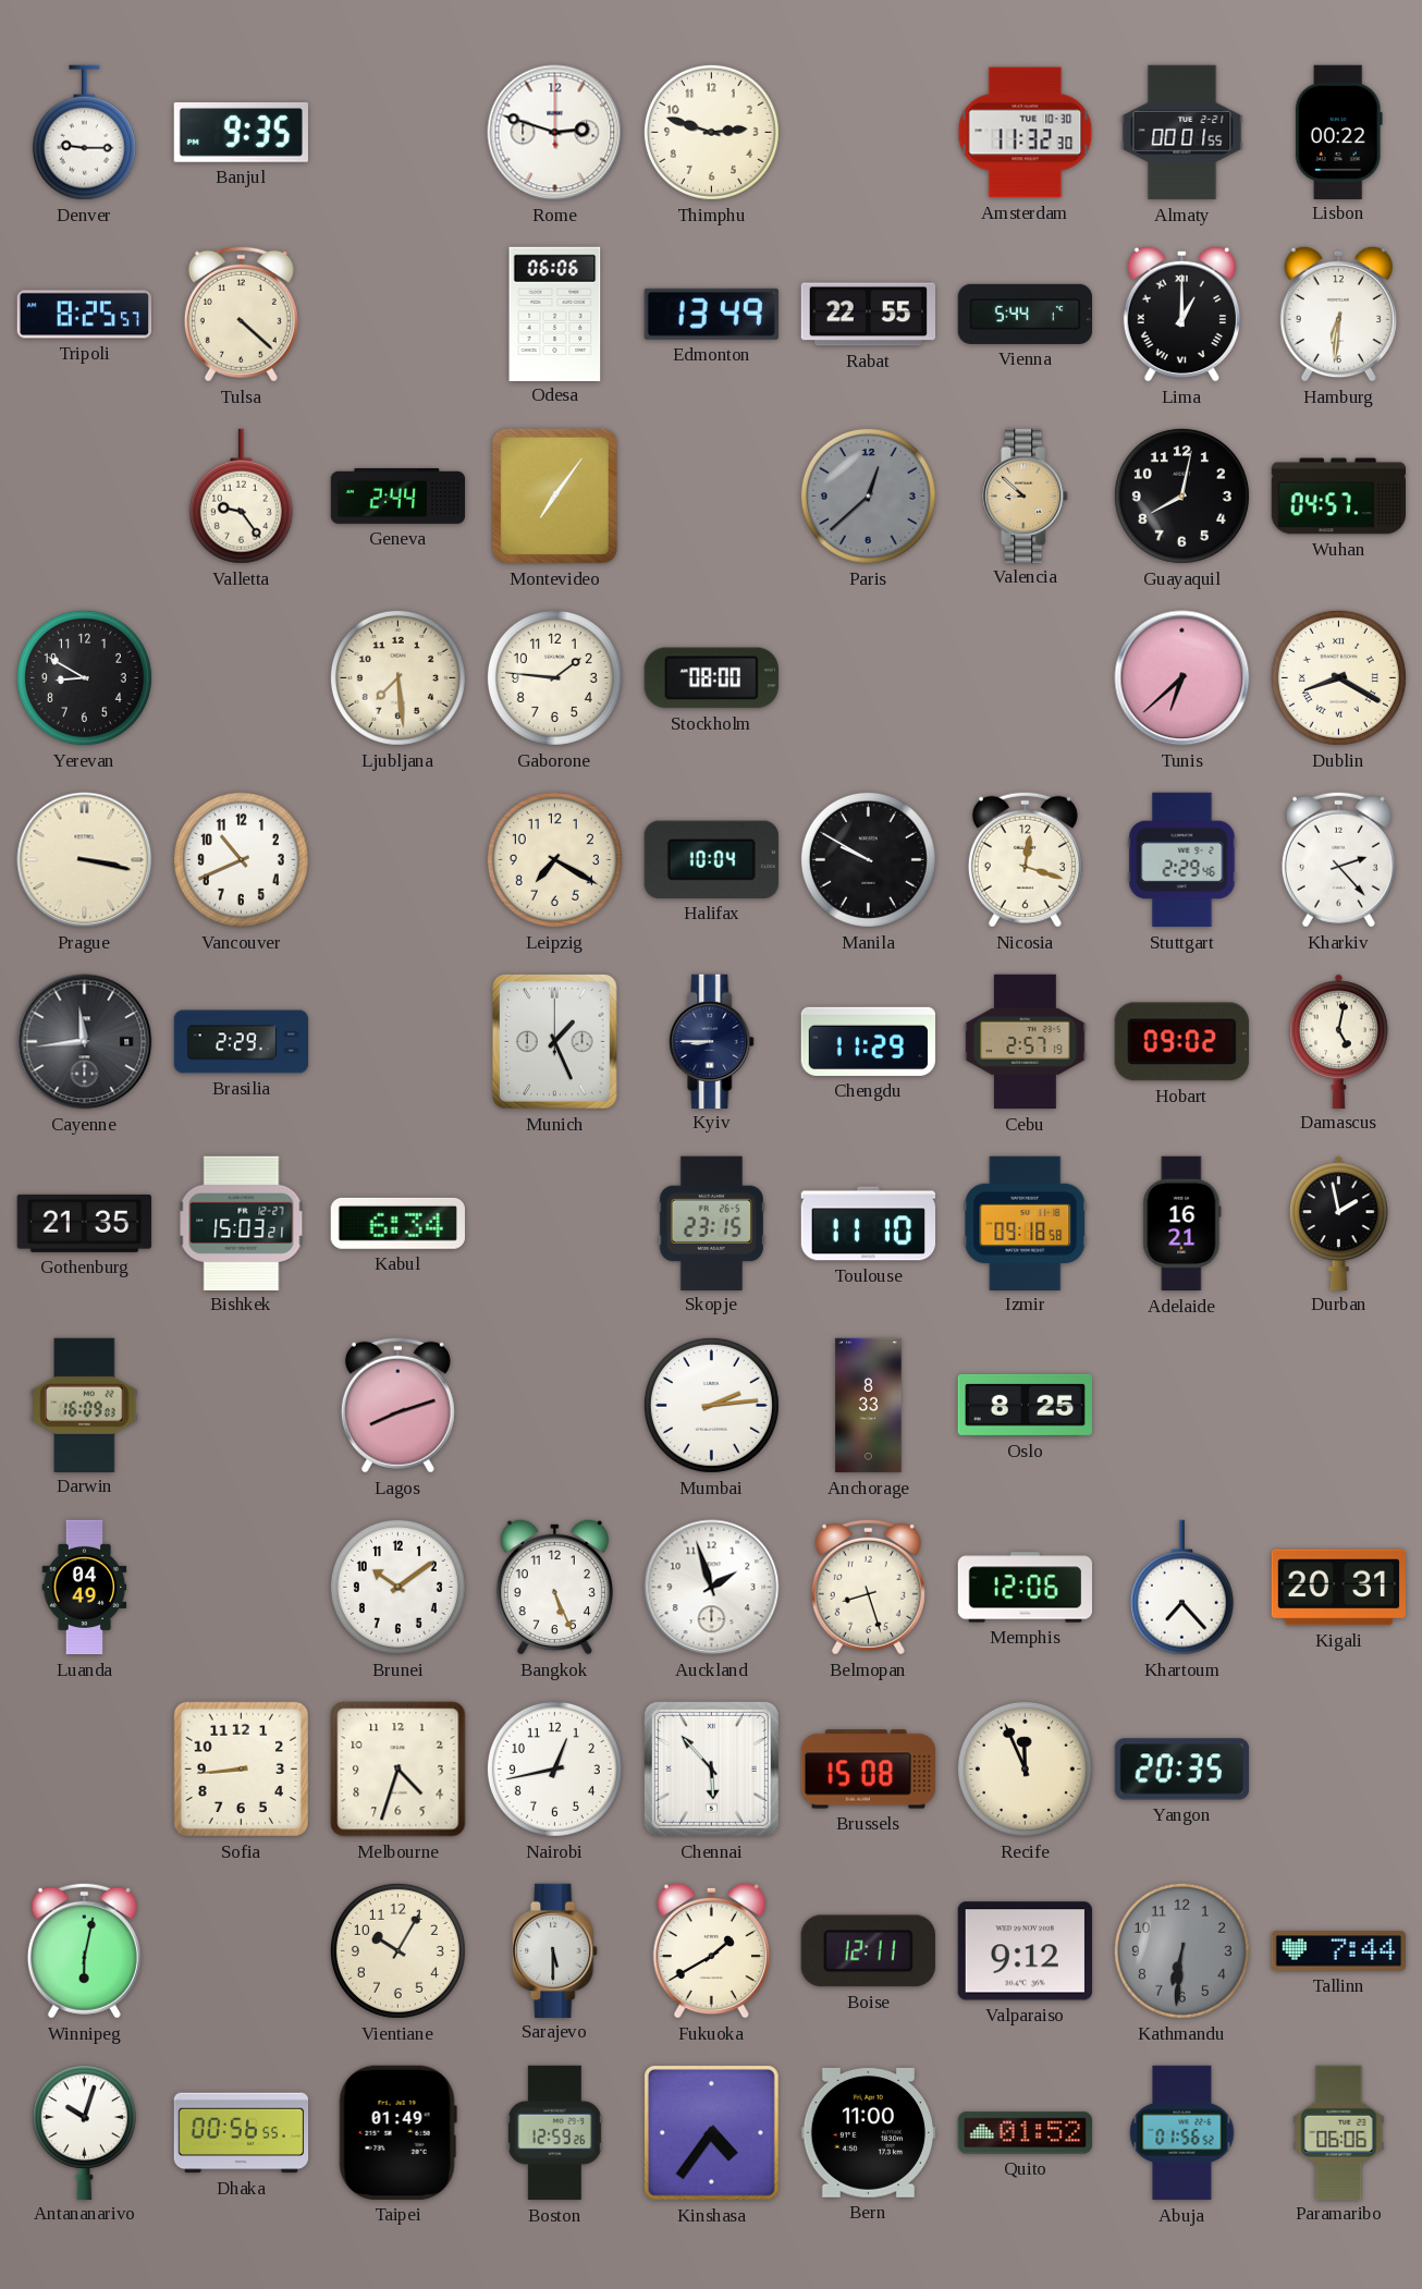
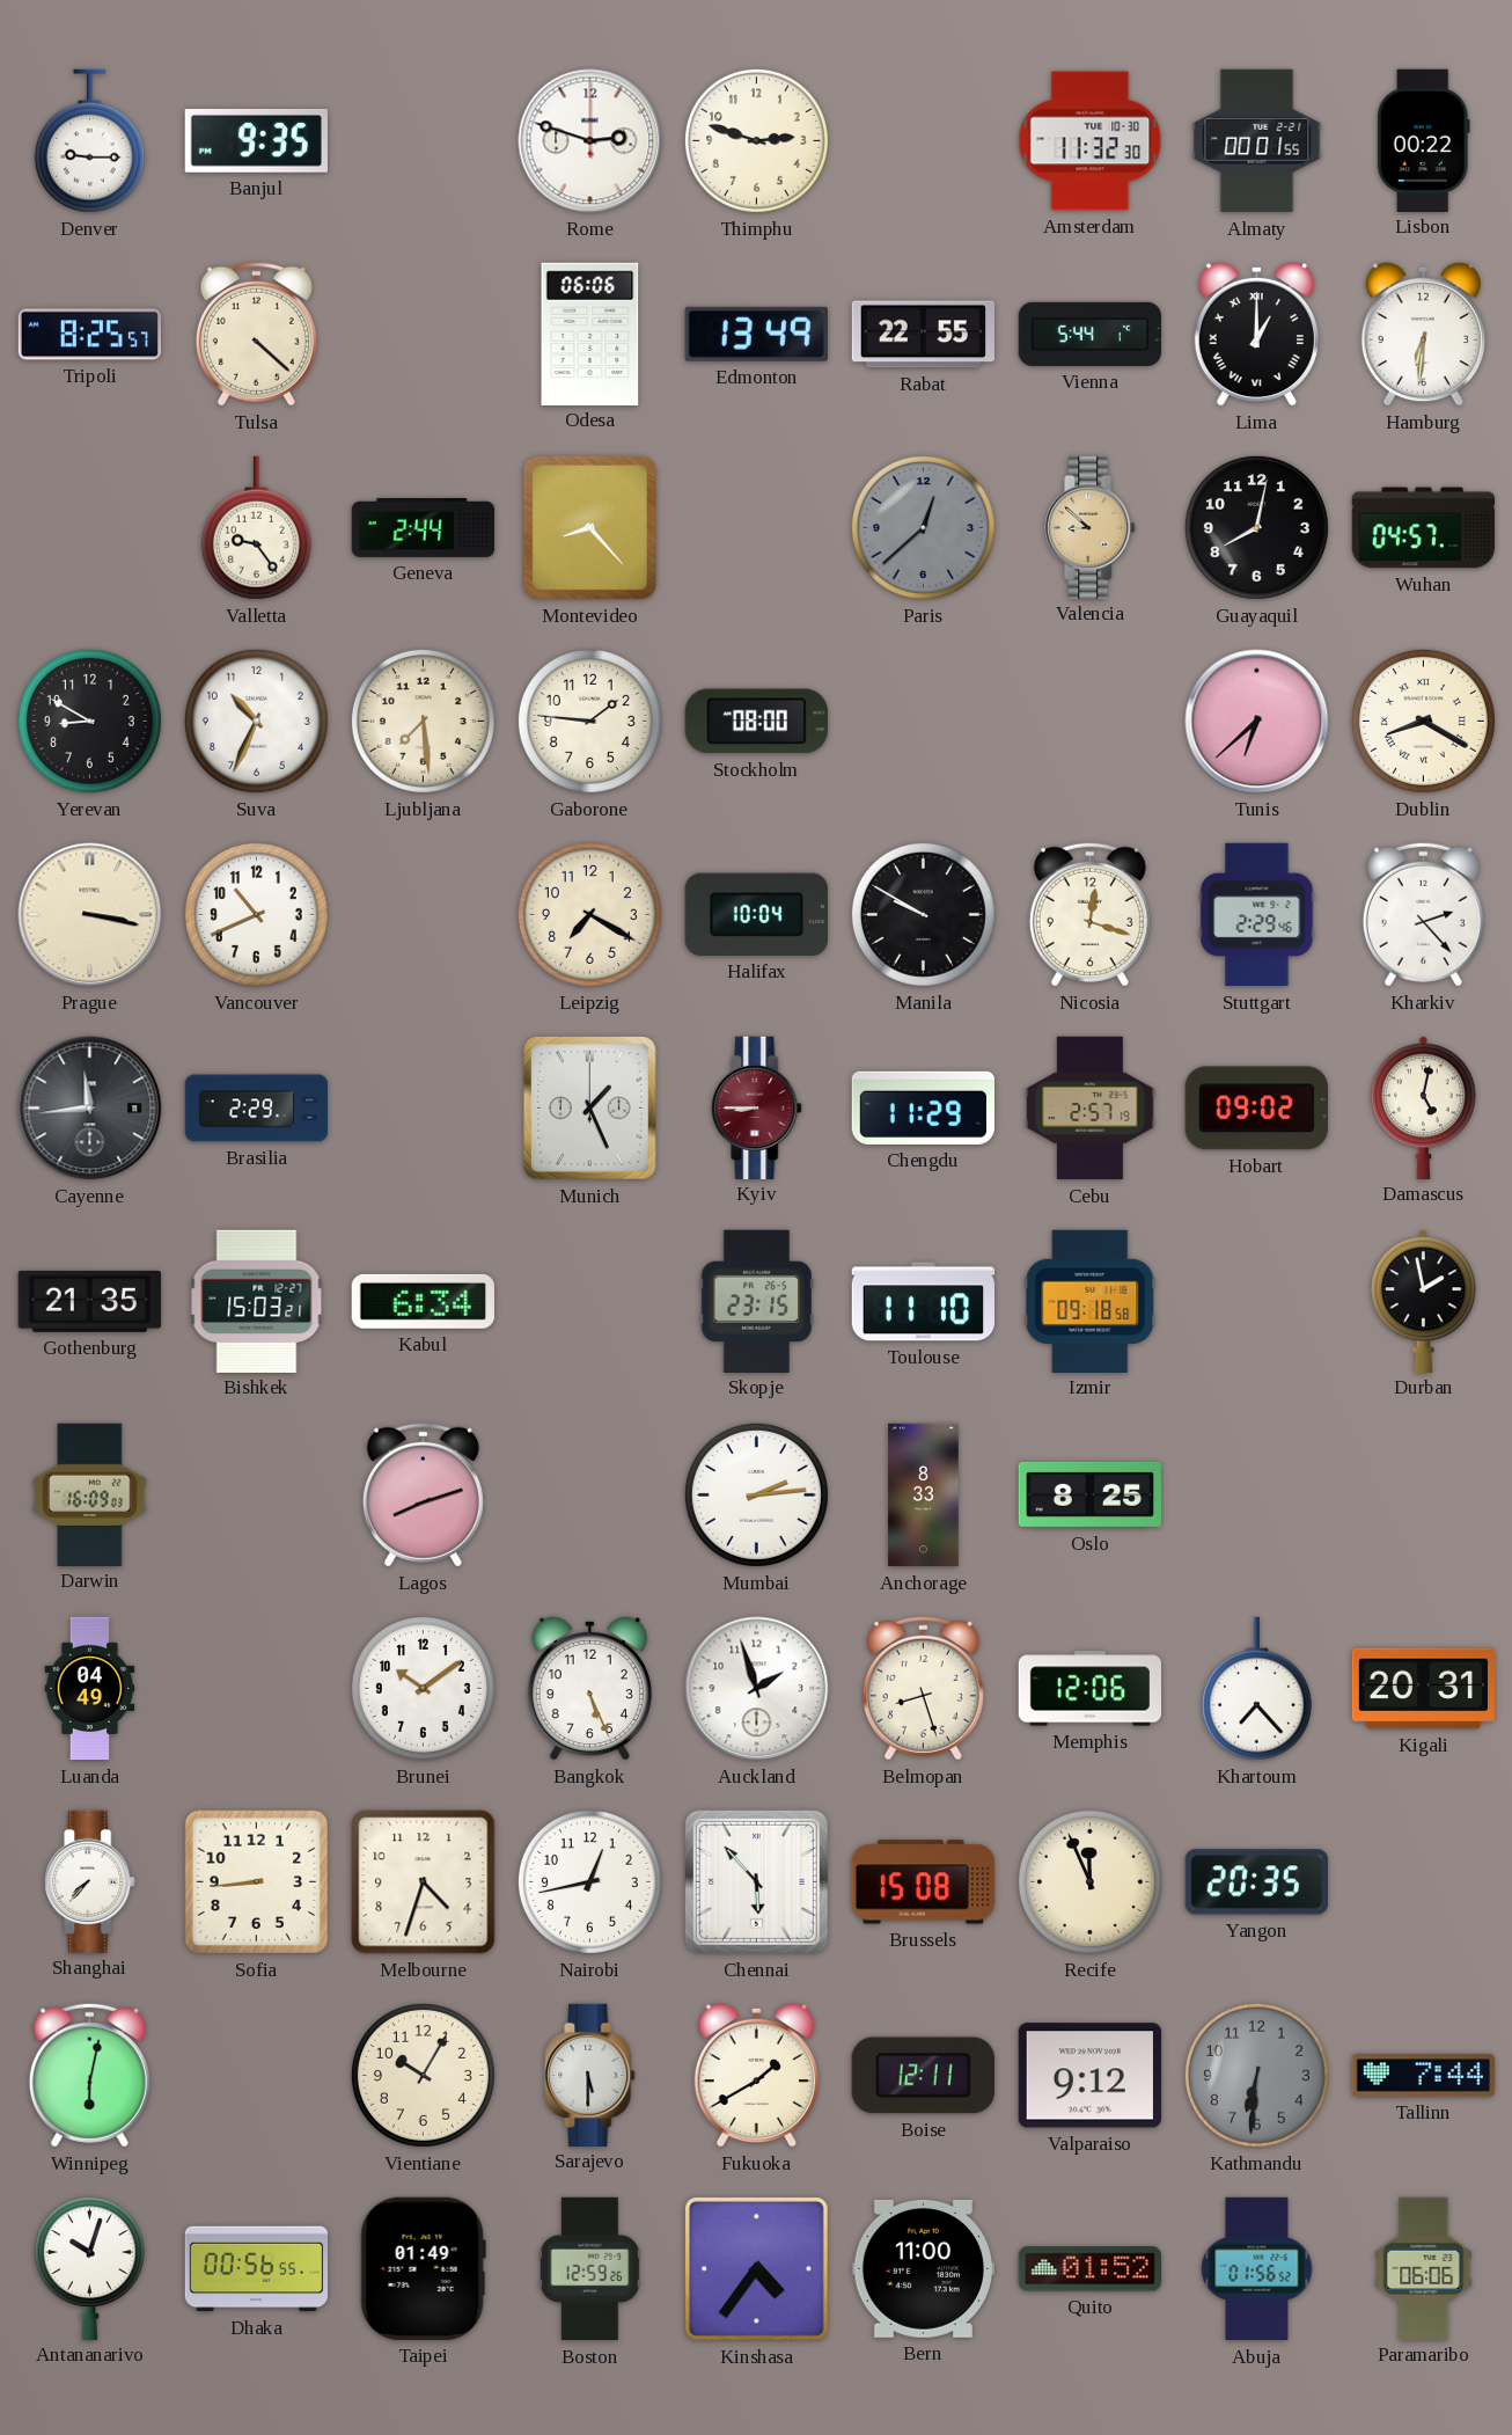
Montevideo: 7:06 -> 8:23 (589, 527)
Suva: none -> 10:34 (256, 721)
Kyiv dial: navy -> burgundy (757, 1107)
Adelaide: 16:21 -> none (1182, 1224)
Shanghai: none -> 7:37 (90, 1881)
